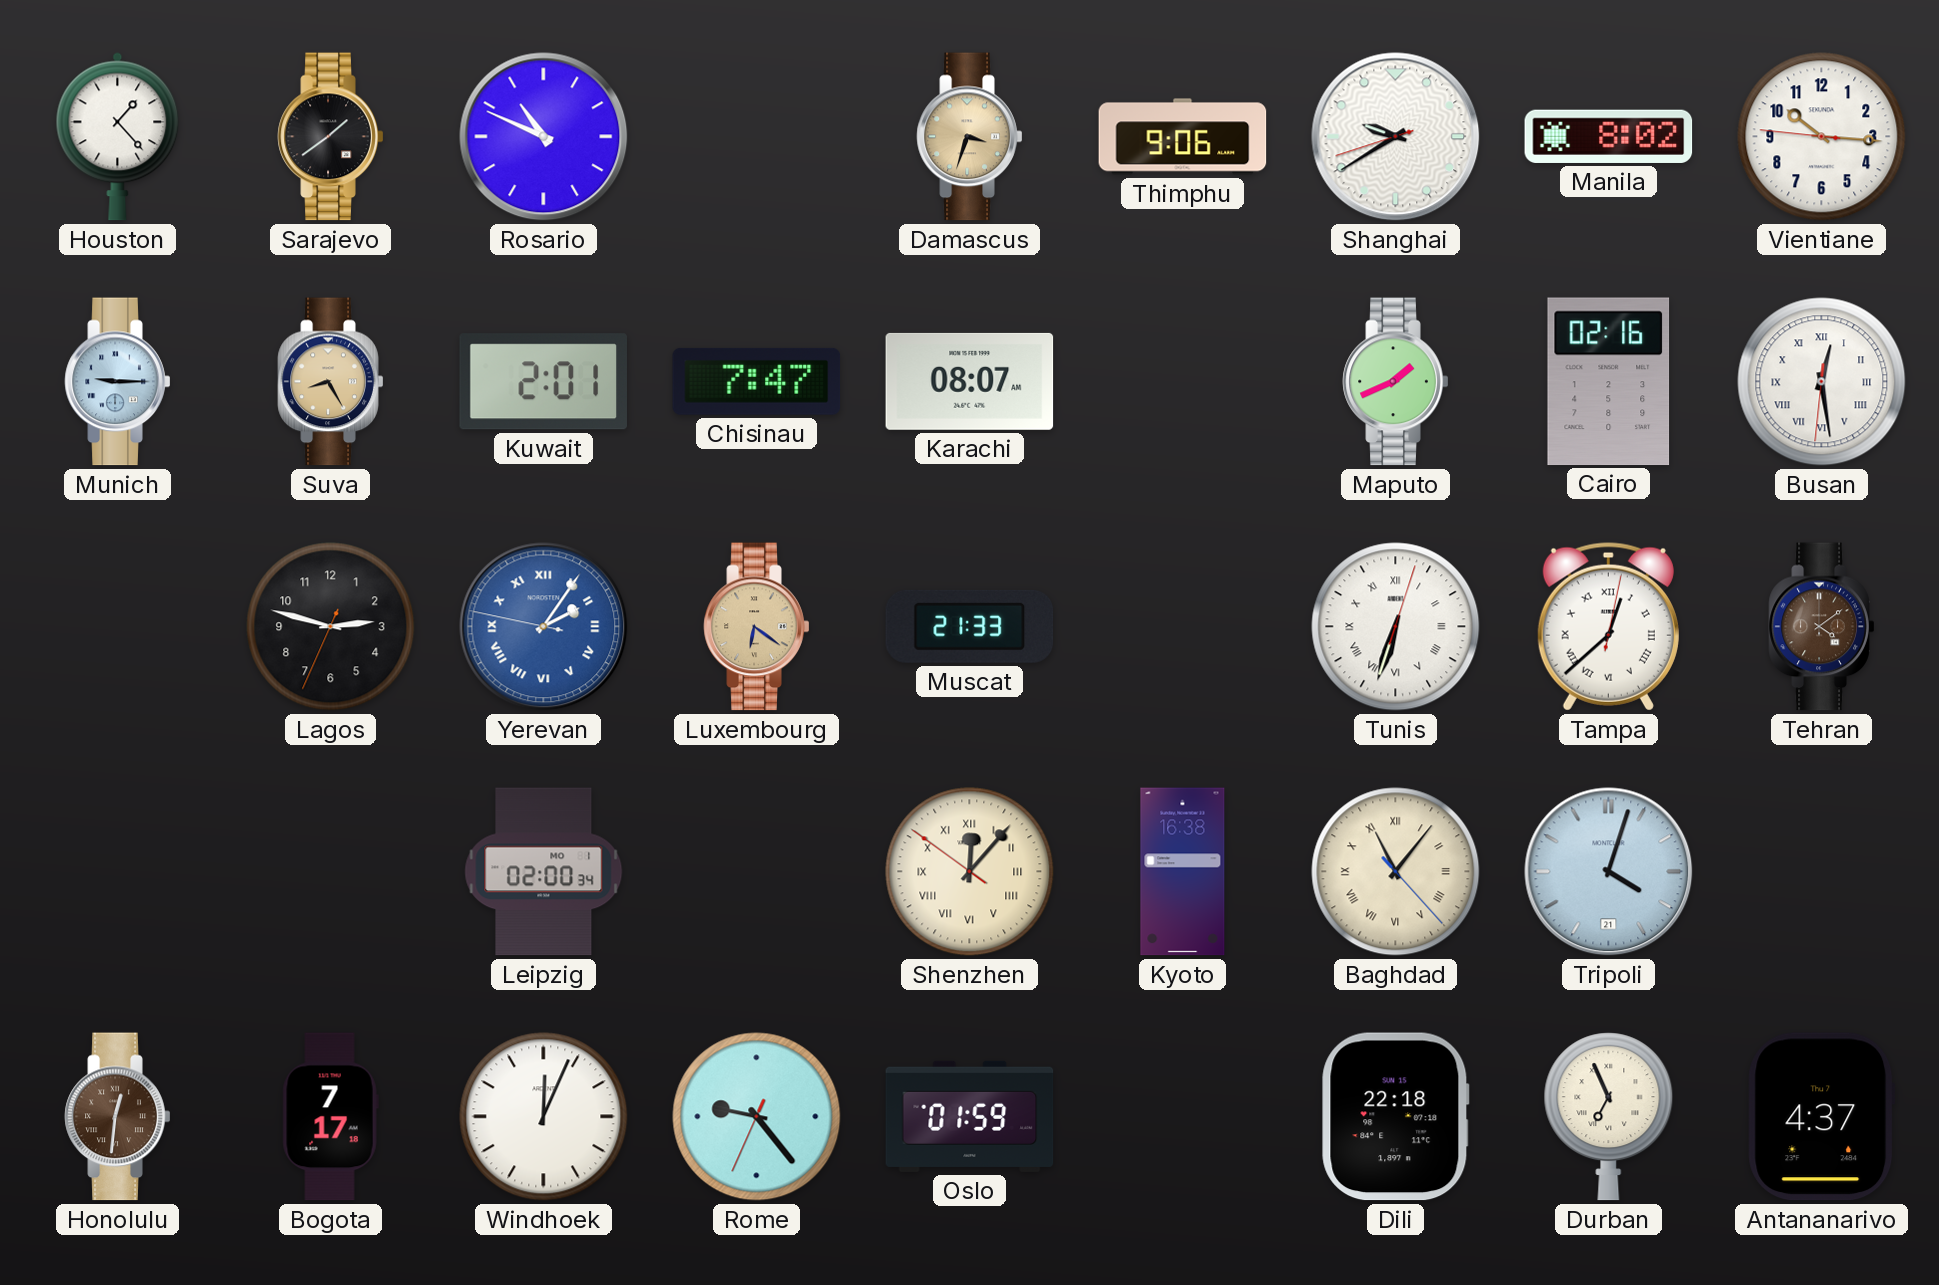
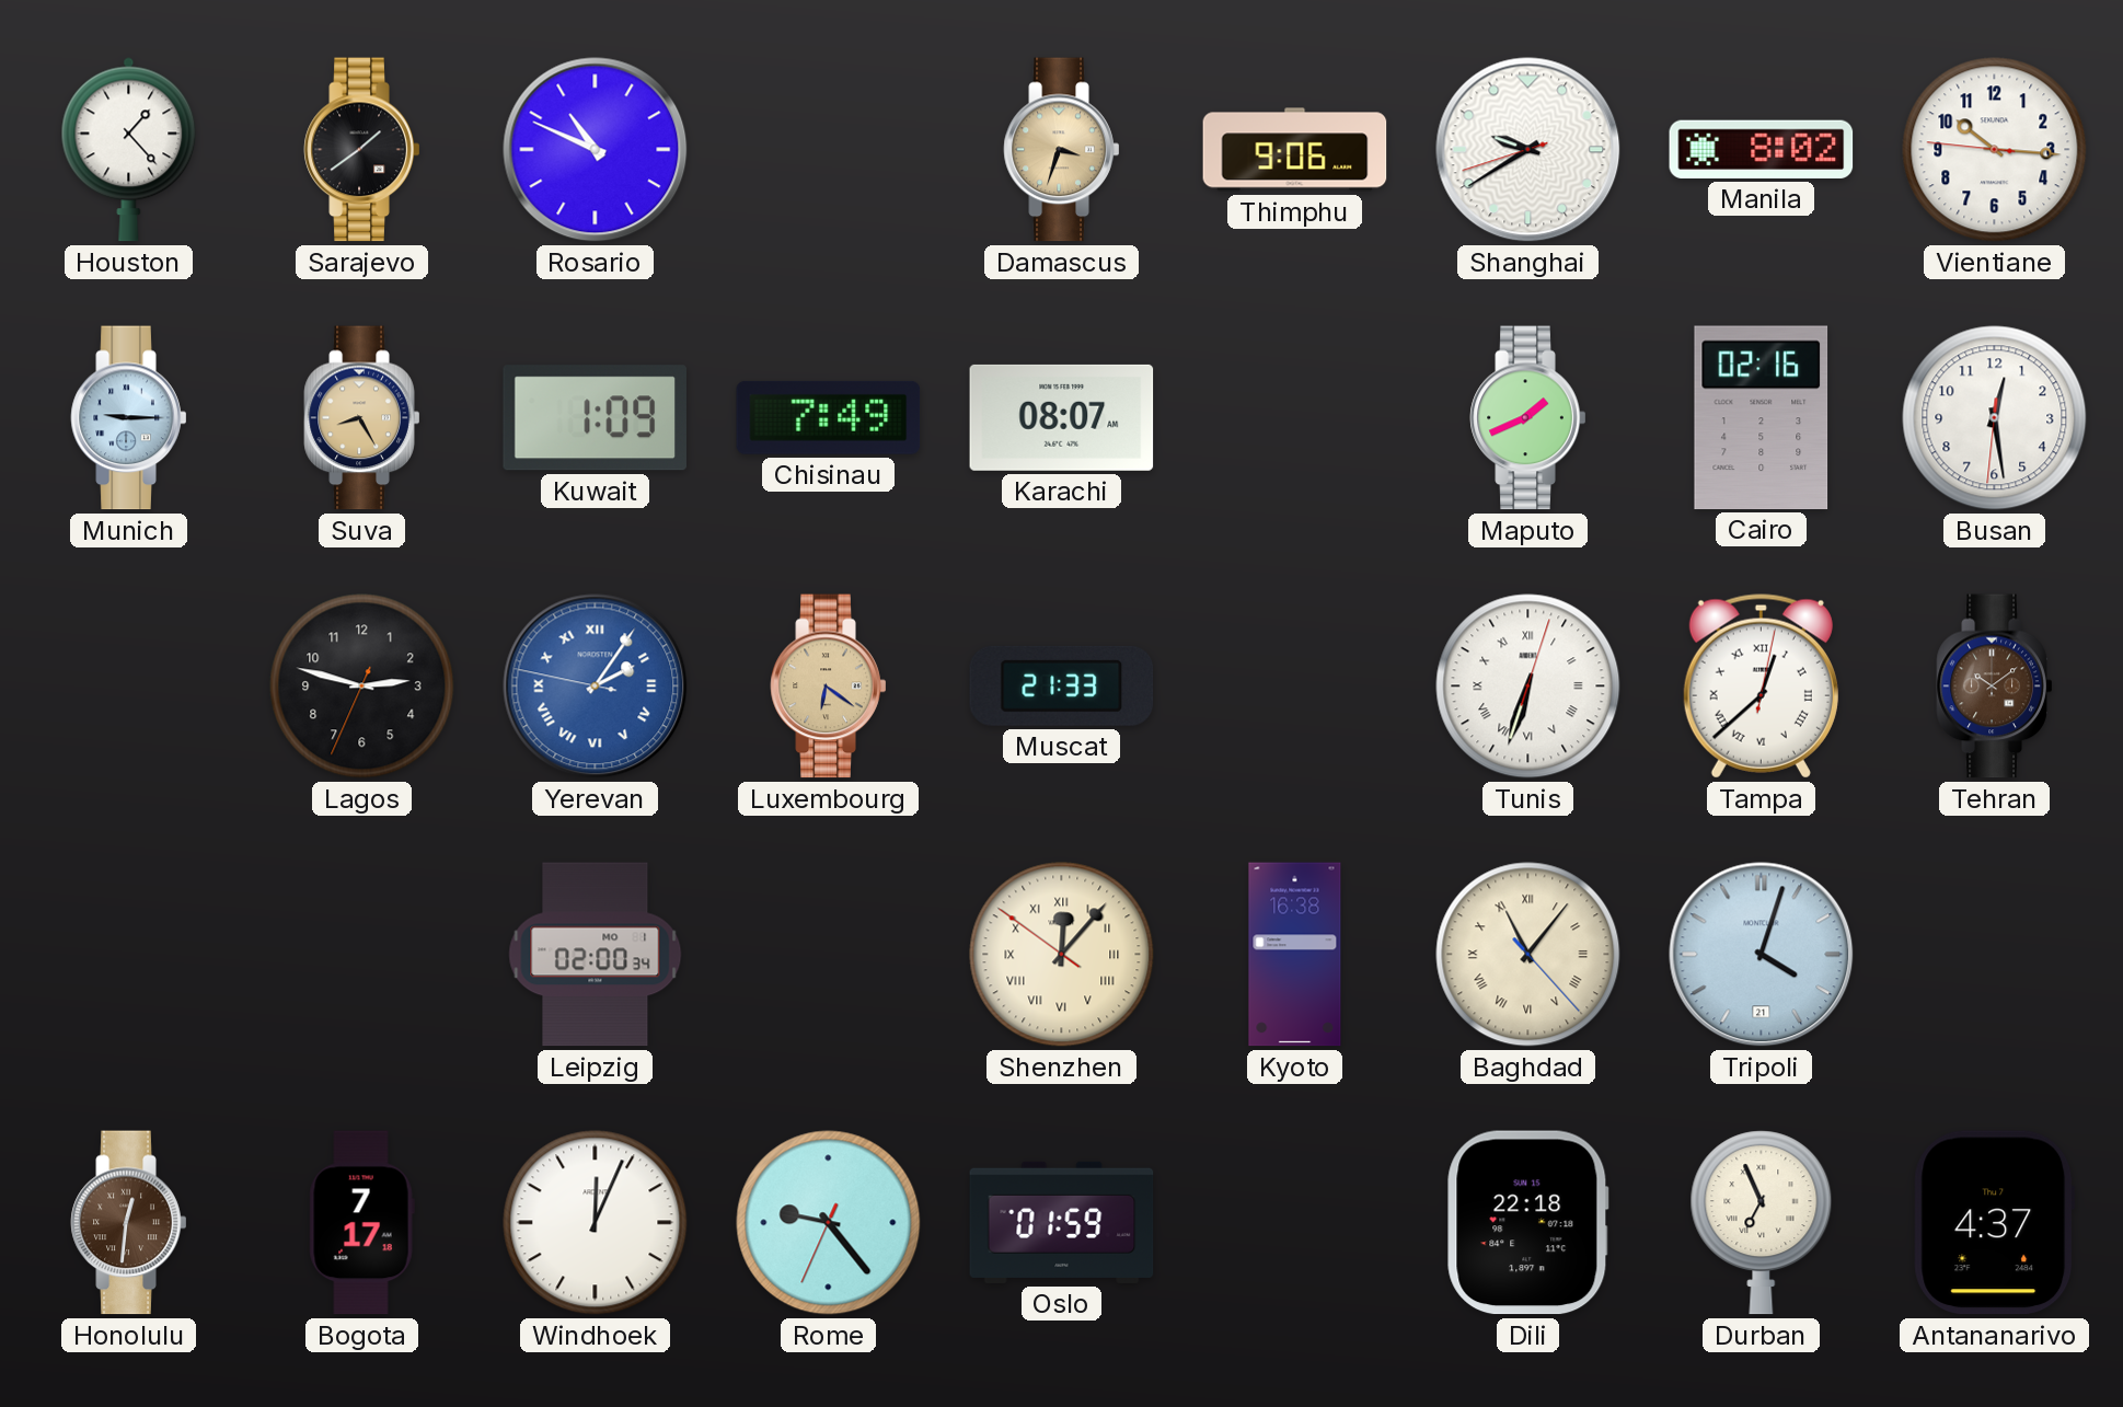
Kuwait: 2:01 -> 1:09 (595, 418)
Chisinau: 7:47 -> 7:49 (829, 417)
Busan numerals: Roman -> Arabic (1995, 418)
Tehran: 4:09 -> 10:09 (1995, 687)
